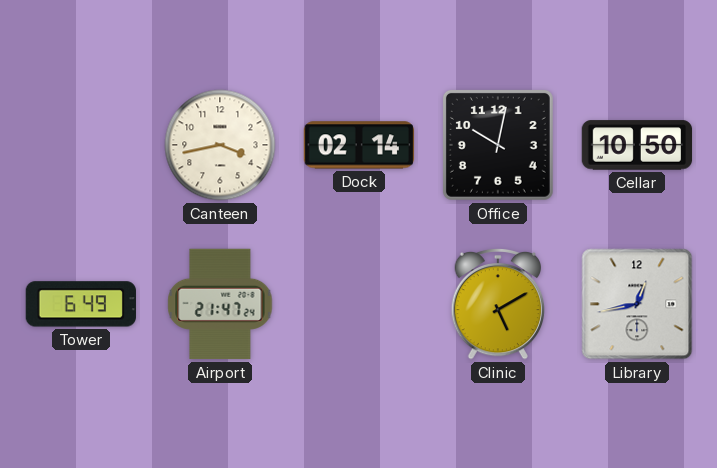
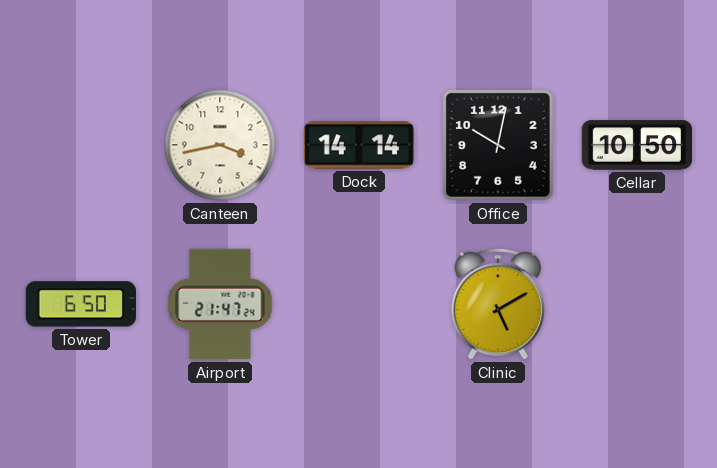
Dock: 02:14 -> 14:14 (359, 145)
Tower: 6:49 -> 6:50 (81, 304)
Library: 12:43 -> none (637, 304)
